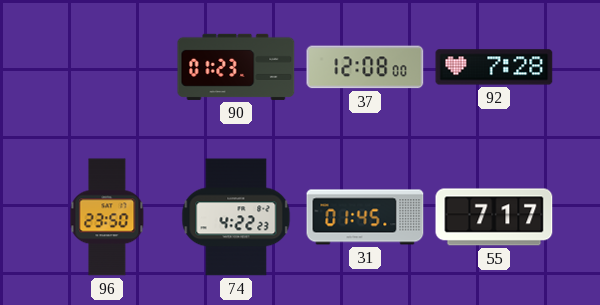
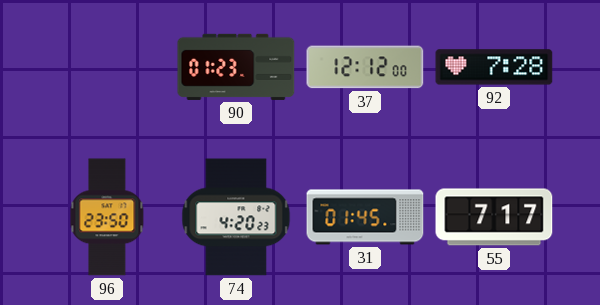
37: 12:08 -> 12:12 (365, 67)
74: 4:22 -> 4:20 (236, 217)
